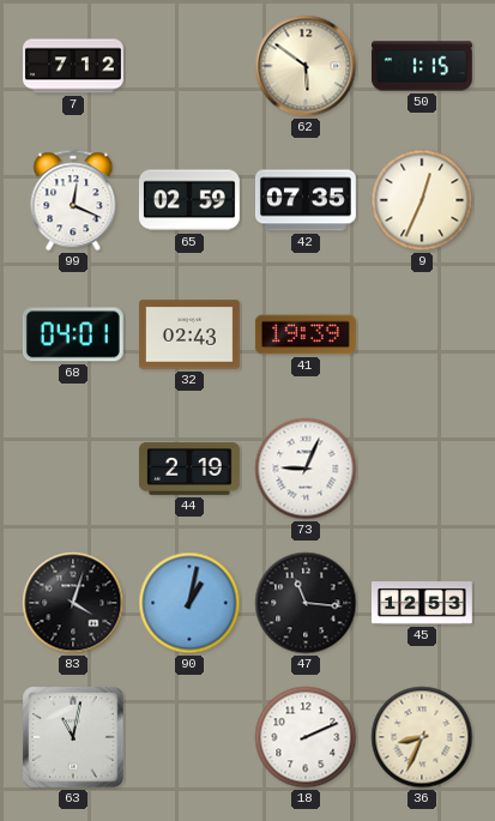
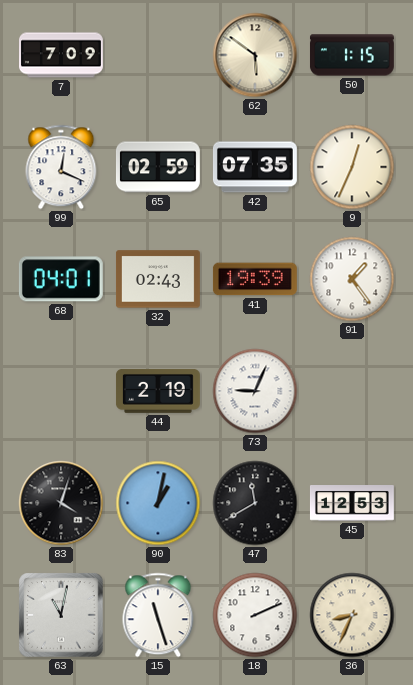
7: 7:12 -> 7:09 (62, 55)
91: none -> 1:24 (352, 279)
47: 11:16 -> 11:40 (255, 503)
15: none -> 11:27 (158, 615)
